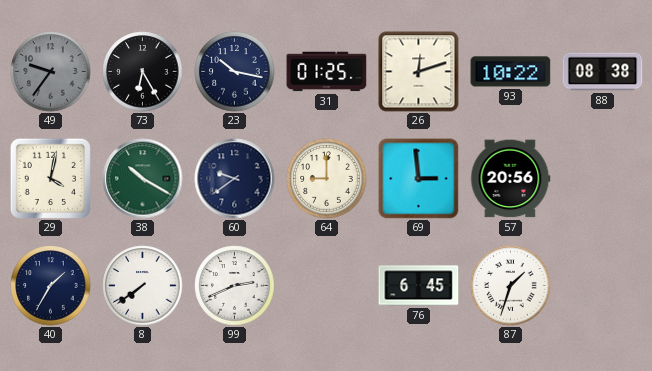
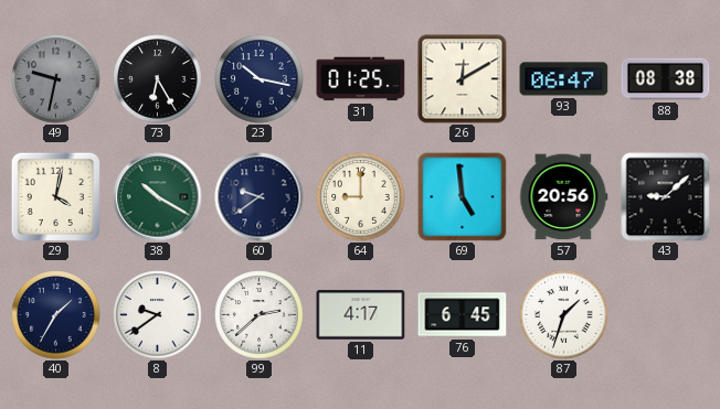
49: 9:36 -> 9:32 (56, 79)
26: 12:12 -> 12:10 (463, 79)
93: 10:22 -> 06:47 (564, 79)
69: 2:59 -> 4:59 (463, 197)
43: none -> 9:08 (666, 197)
8: 7:39 -> 9:39 (158, 315)
99: 2:41 -> 2:38 (260, 315)
11: none -> 4:17 (361, 315)
